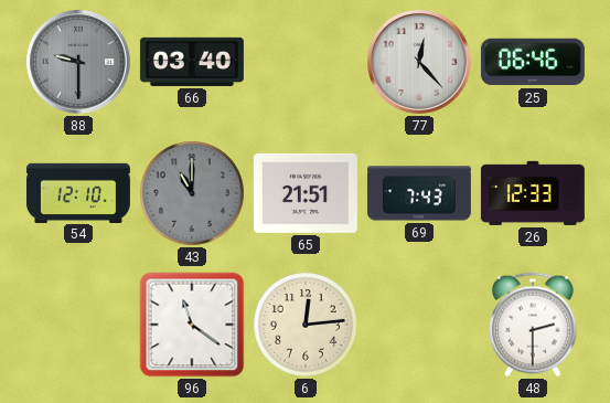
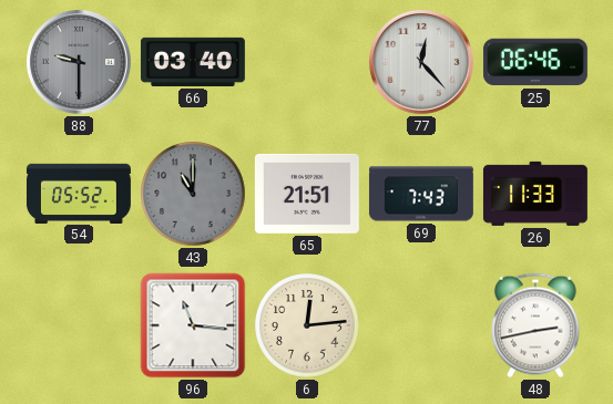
54: 12:10 -> 05:52 (79, 193)
26: 12:33 -> 11:33 (535, 194)
96: 11:21 -> 11:16 (193, 325)
48: 2:30 -> 2:43 (535, 325)
